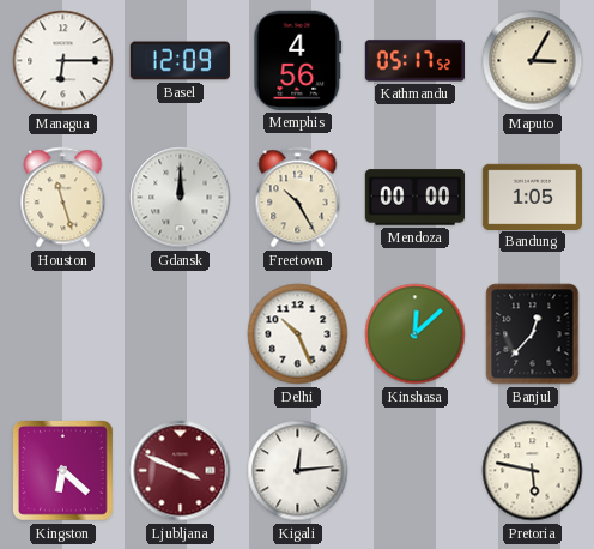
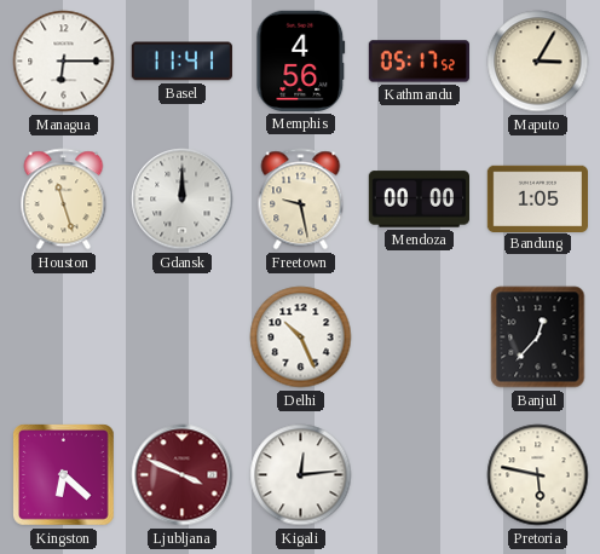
Basel: 12:09 -> 11:41 (181, 62)
Freetown: 10:25 -> 9:28 (301, 200)
Kinshasa: 12:08 -> none (416, 334)
